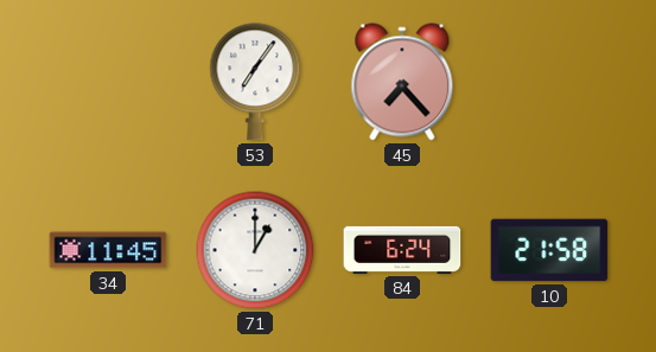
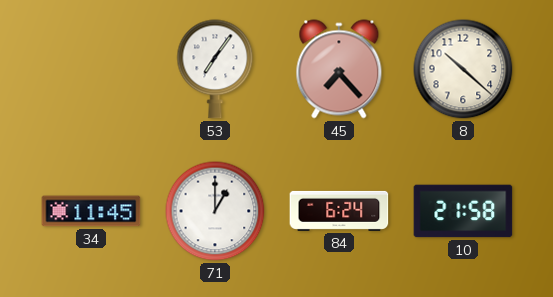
8: none -> 10:22 (463, 69)
